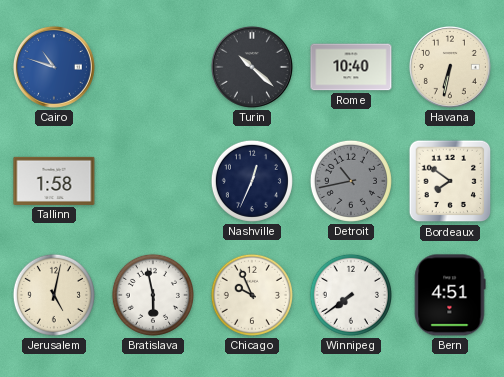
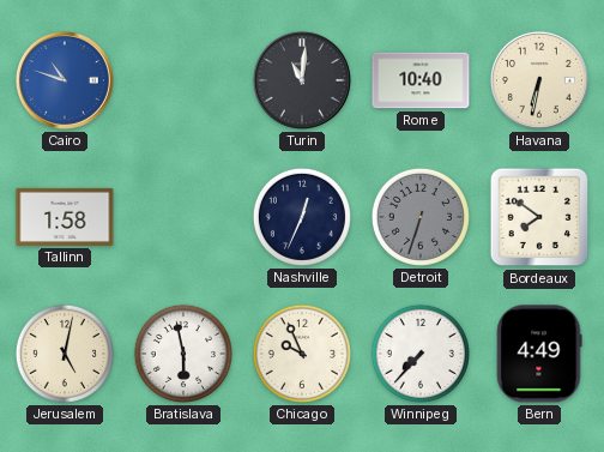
Turin: 10:22 -> 11:01 (302, 80)
Detroit: 10:43 -> 6:33 (421, 217)
Winnipeg: 7:39 -> 7:37 (421, 354)
Bern: 4:51 -> 4:49 (539, 354)
